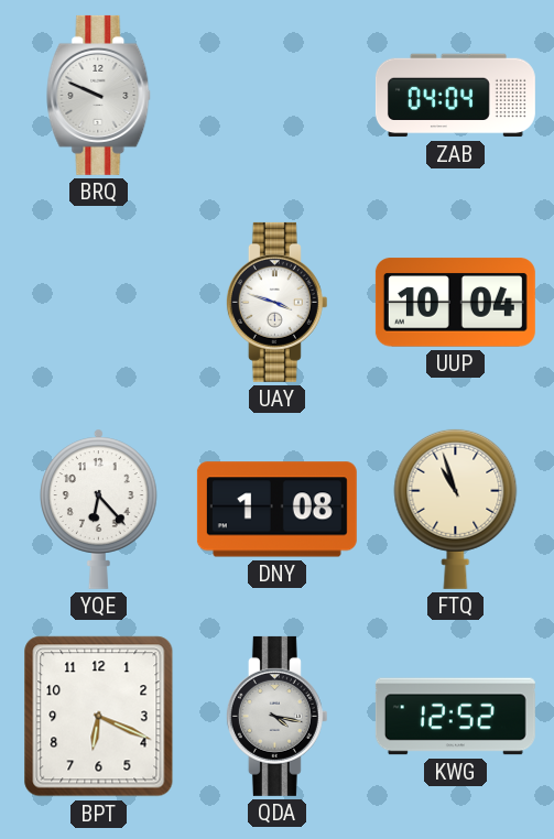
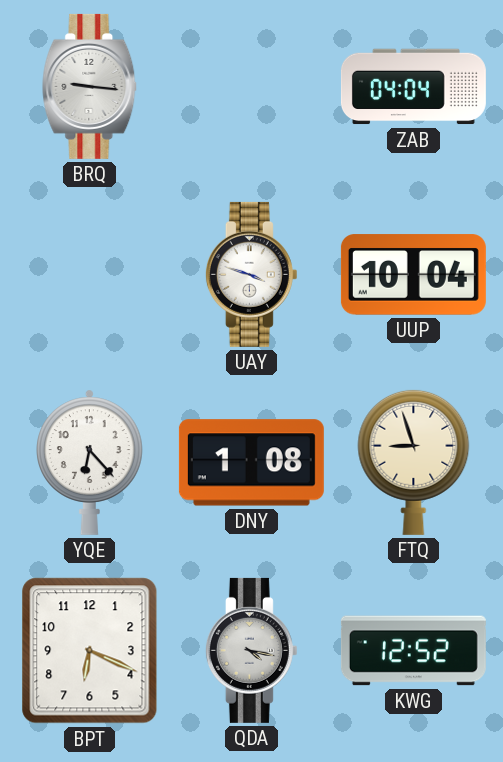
BRQ: 9:49 -> 9:16 (90, 86)
FTQ: 10:57 -> 8:57 (414, 462)
